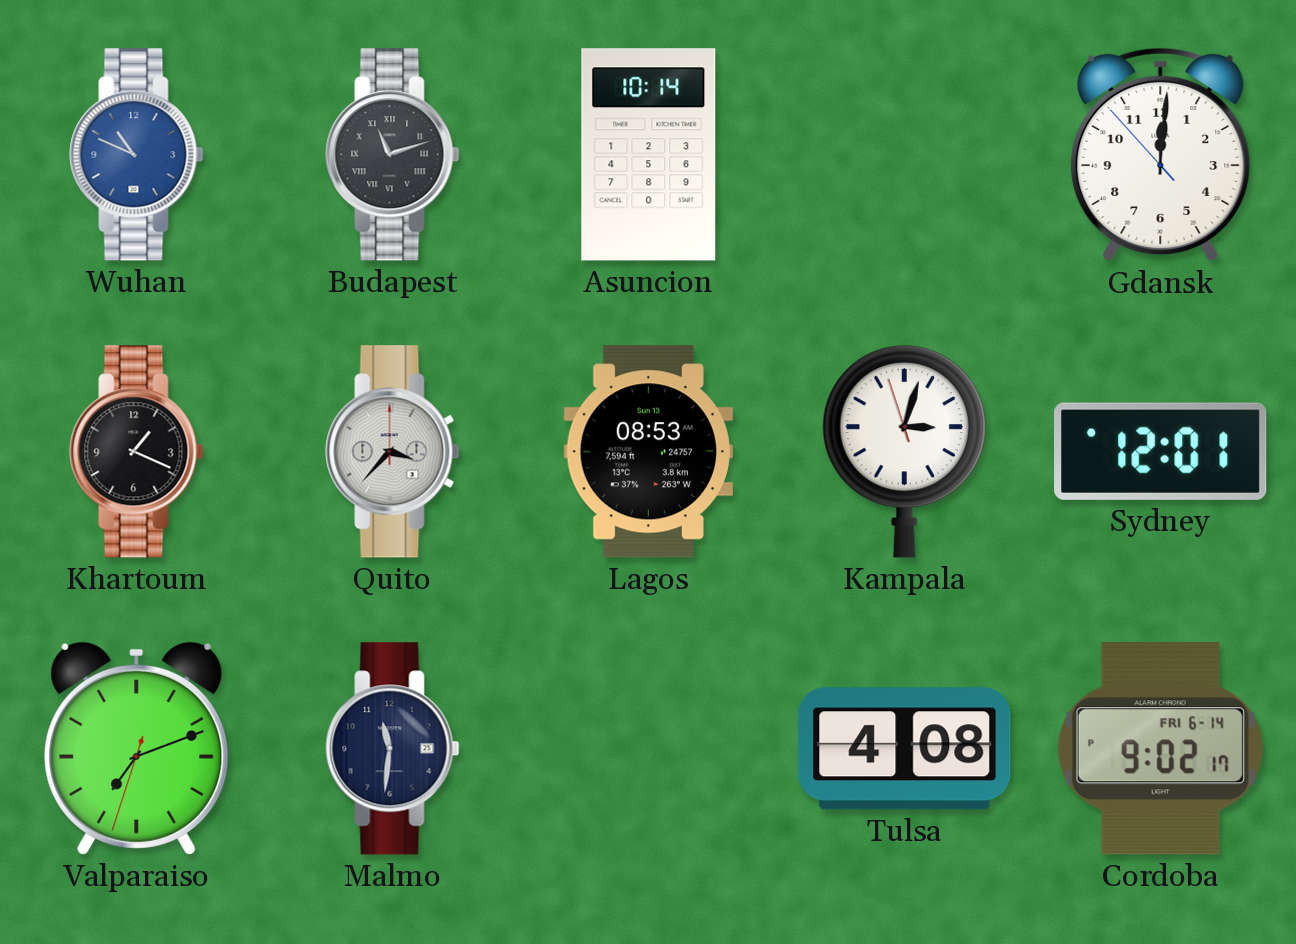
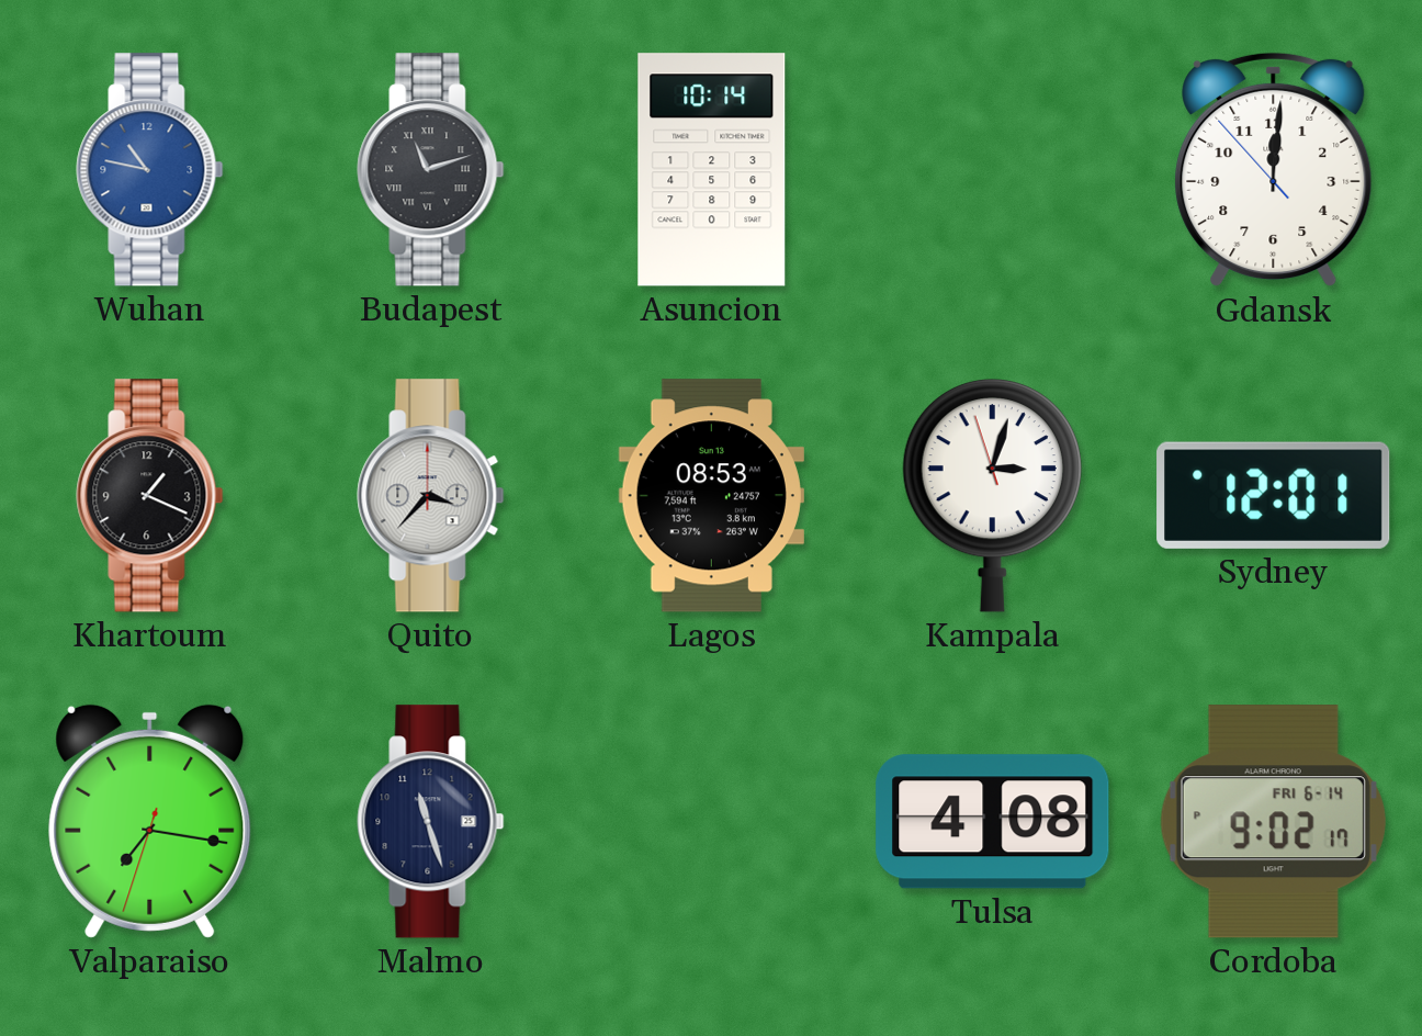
Wuhan: 10:49 -> 10:47 (150, 170)
Valparaiso: 7:11 -> 7:16 (150, 821)
Malmo: 11:31 -> 11:27 (431, 822)
